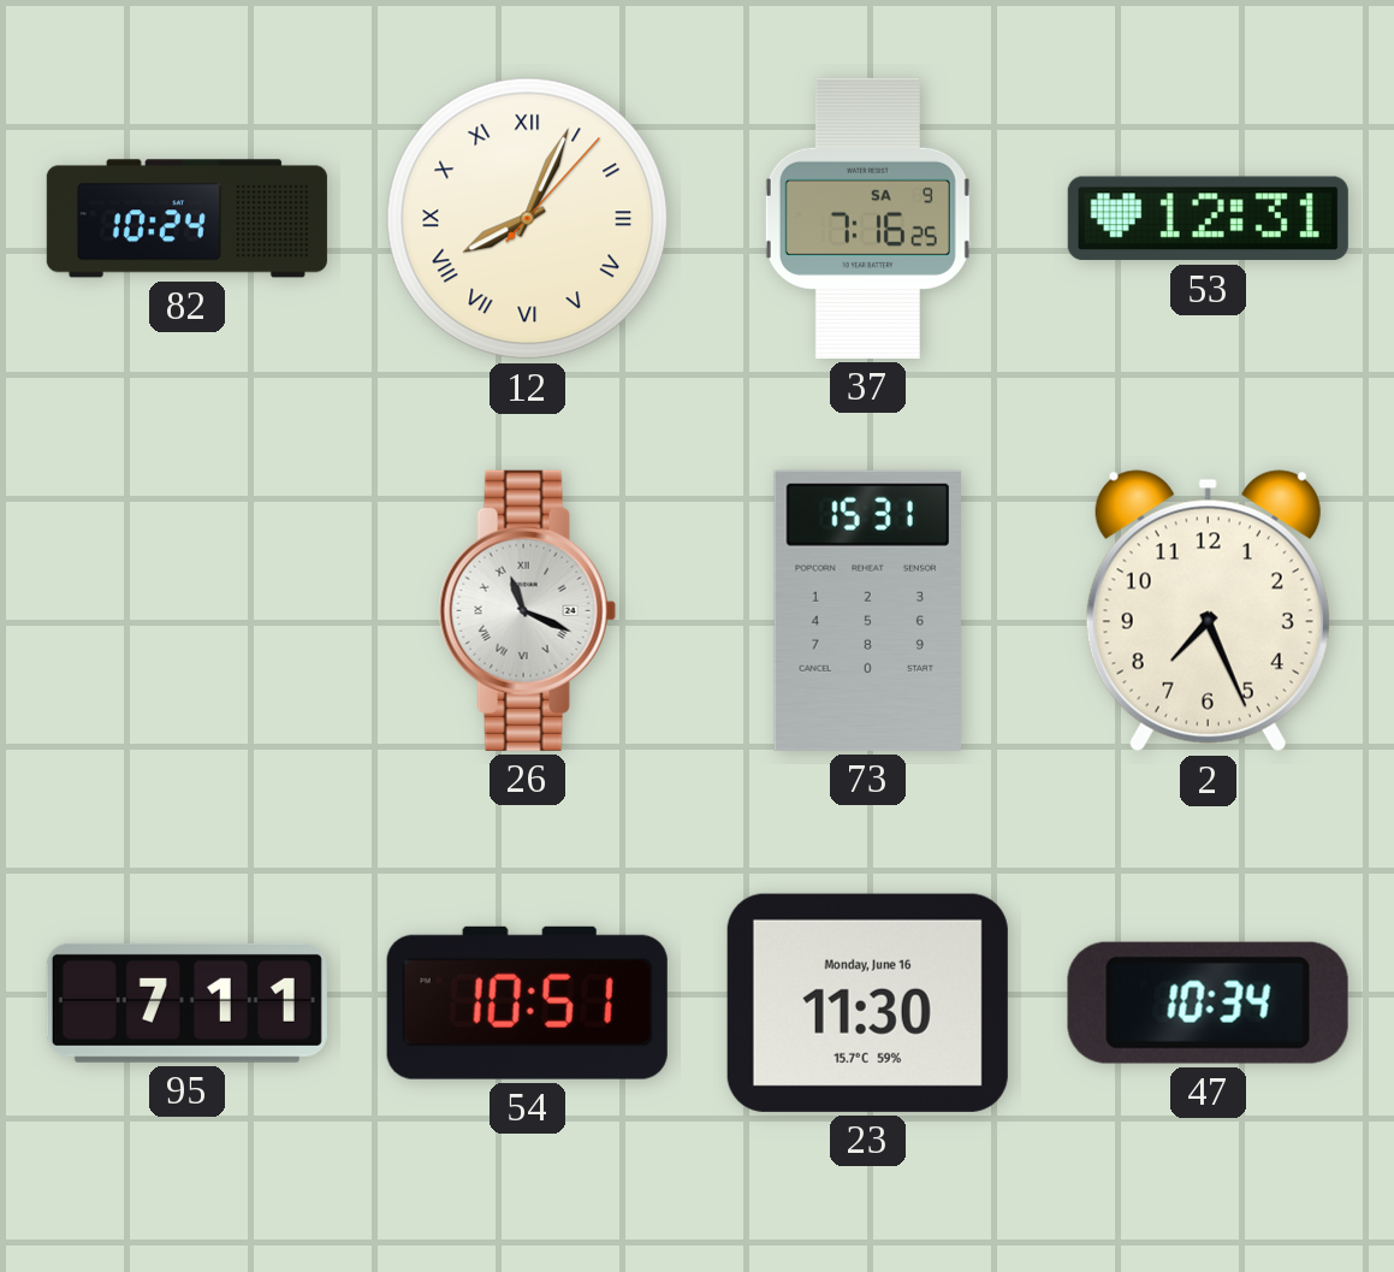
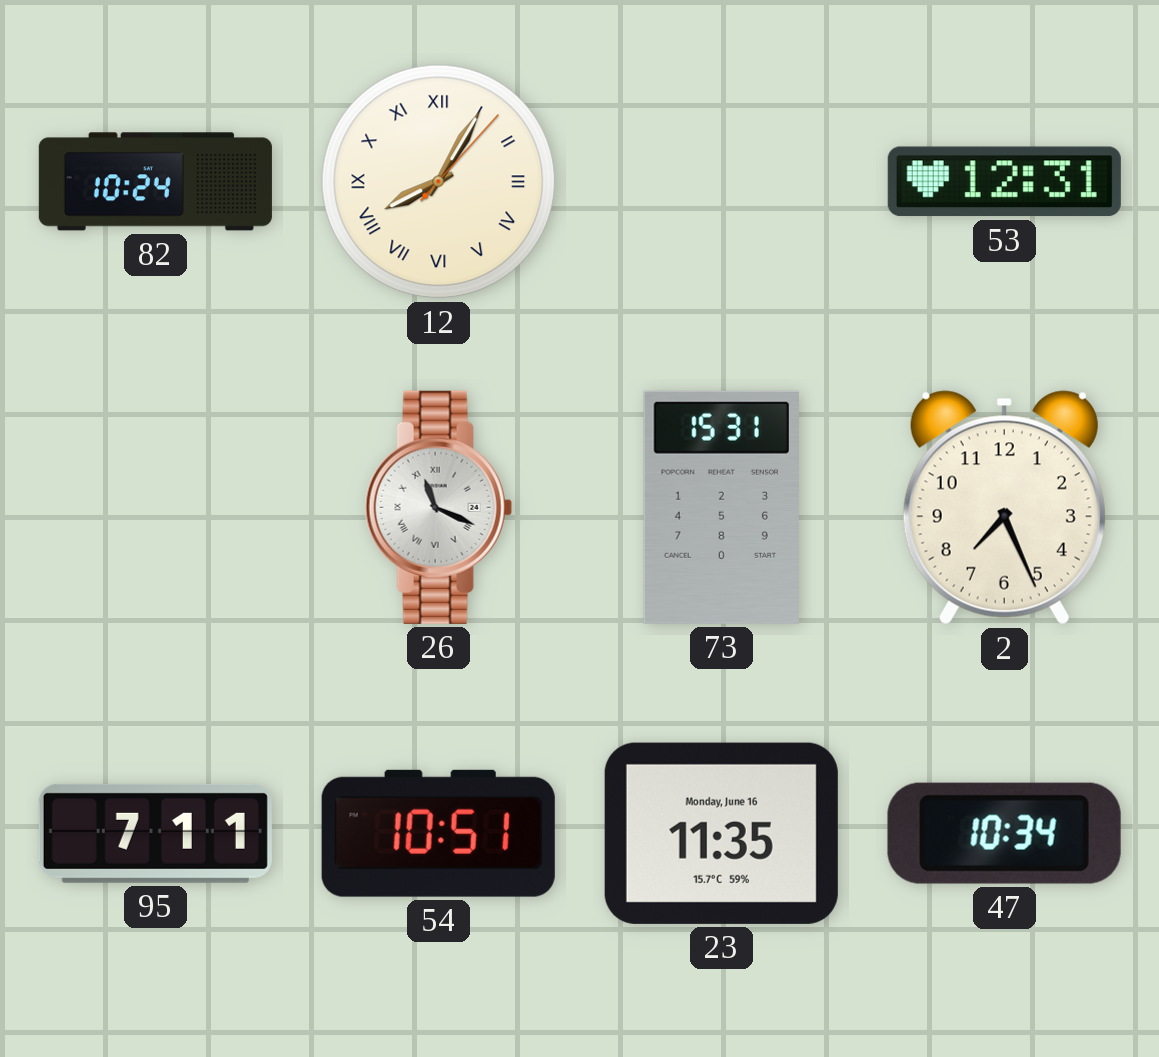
12: 8:04 -> 8:05 (439, 182)
37: 7:16 -> none (867, 218)
23: 11:30 -> 11:35 (721, 833)
